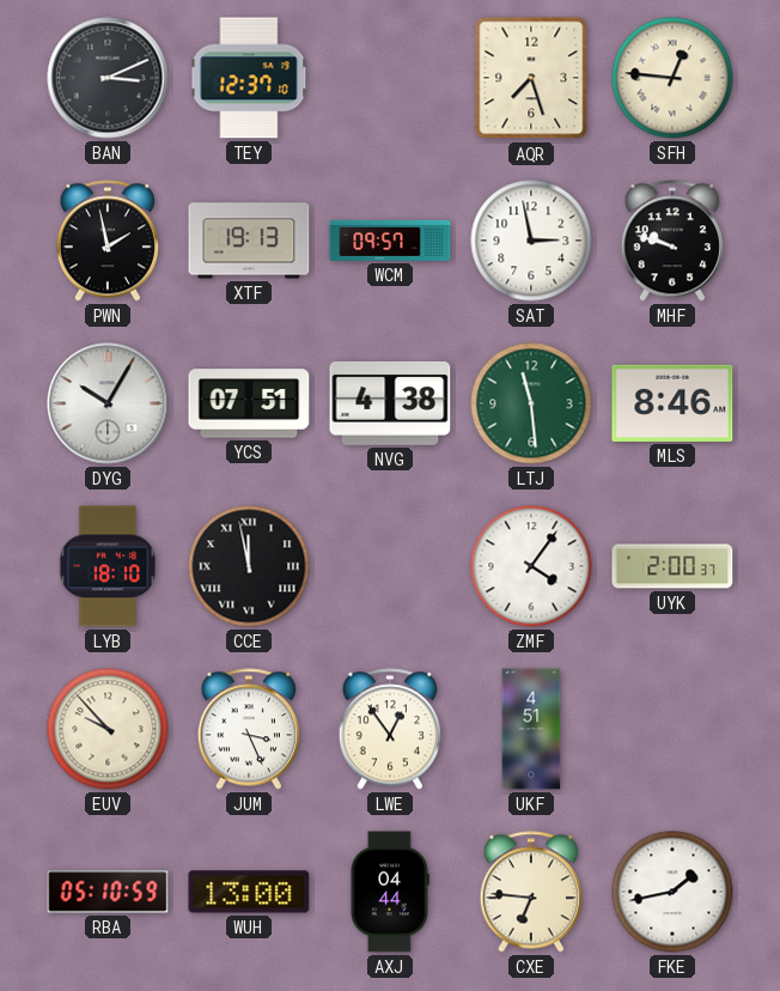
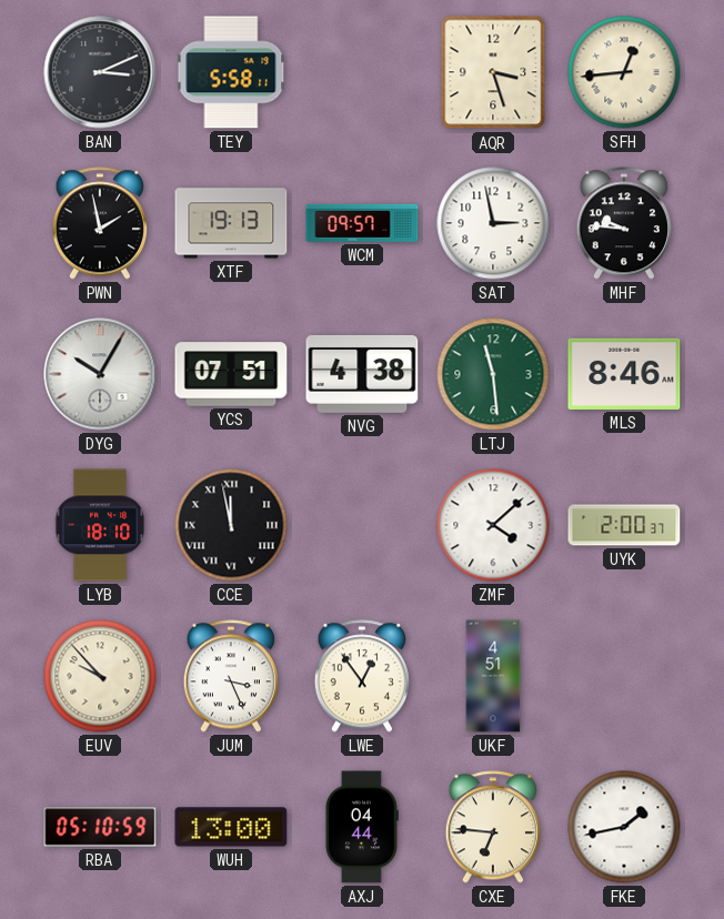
TEY: 12:37 -> 5:58 (231, 72)
AQR: 7:27 -> 3:27 (493, 72)
SFH: 12:46 -> 12:44 (624, 72)
MHF: 9:48 -> 9:46 (624, 223)
ZMF: 4:06 -> 4:08 (493, 525)
